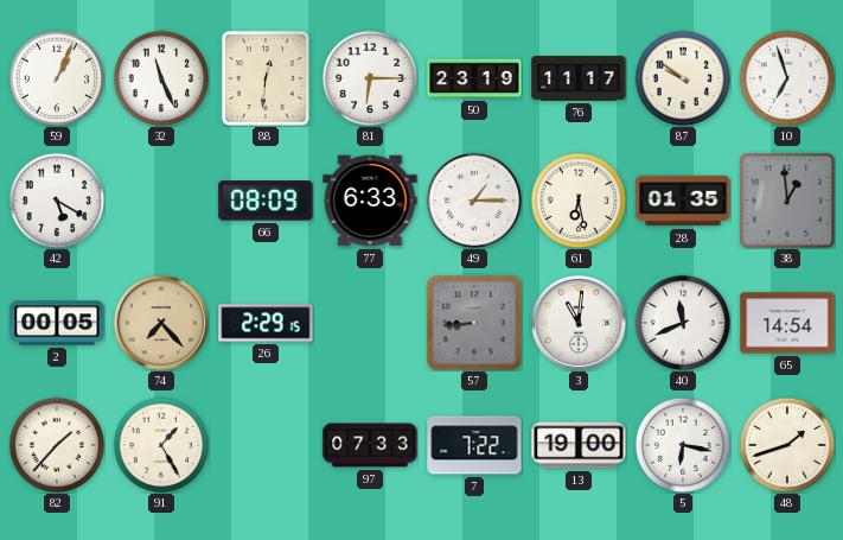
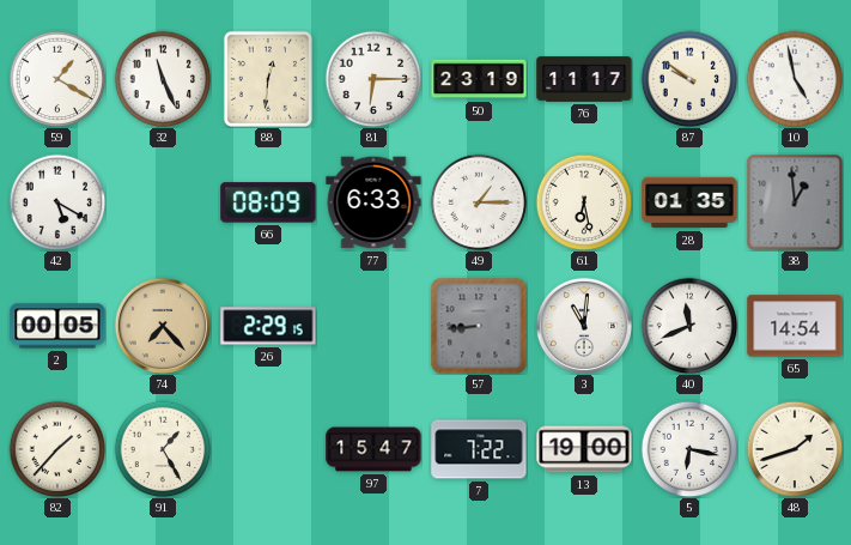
59: 1:04 -> 1:20 (57, 79)
10: 6:57 -> 4:58 (795, 79)
97: 07:33 -> 15:47 (373, 449)
